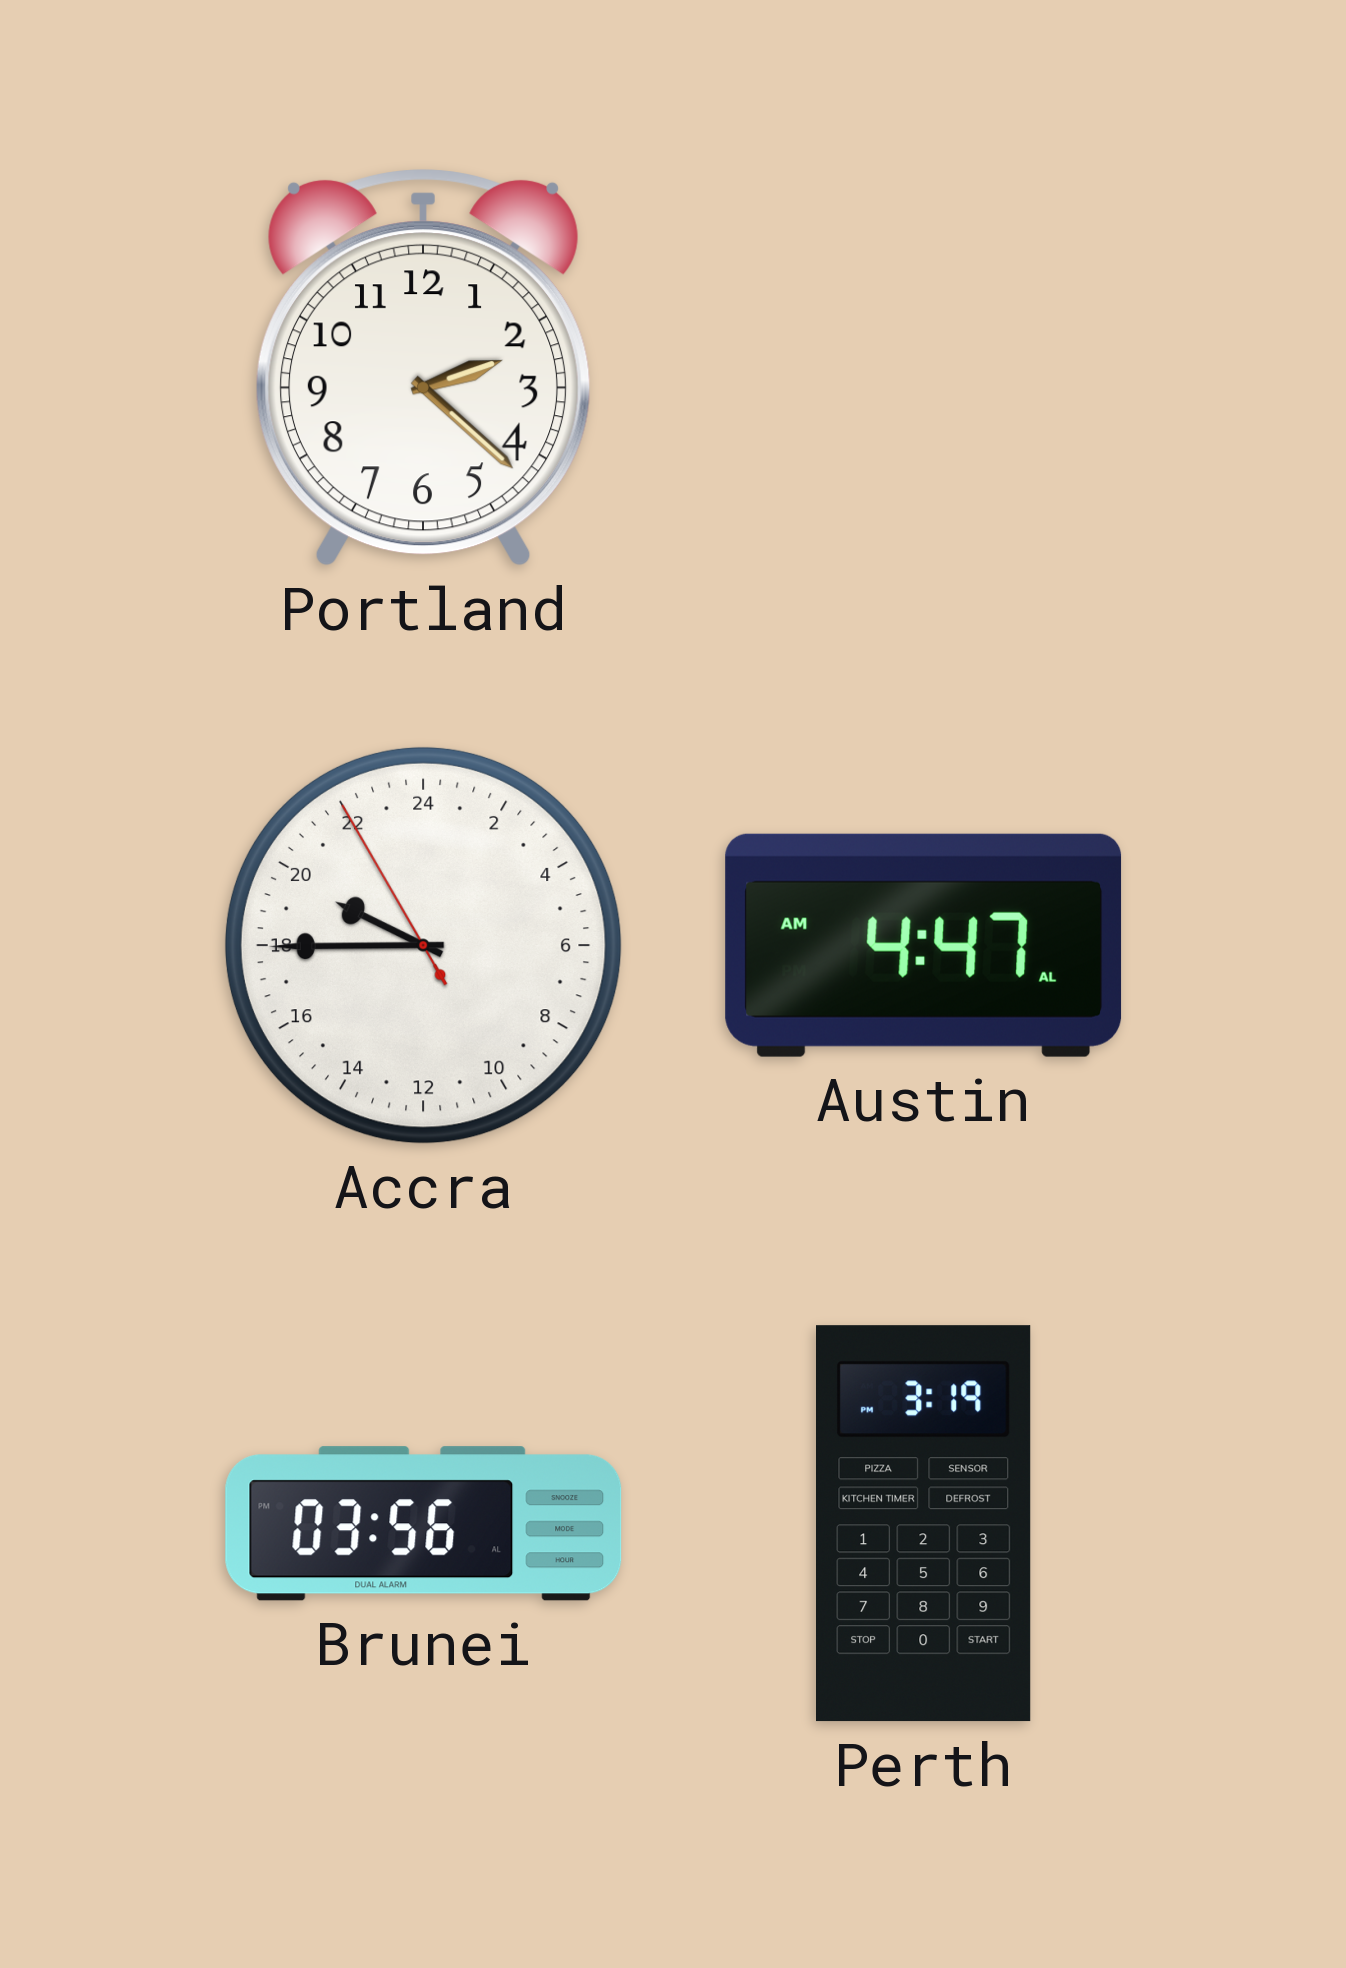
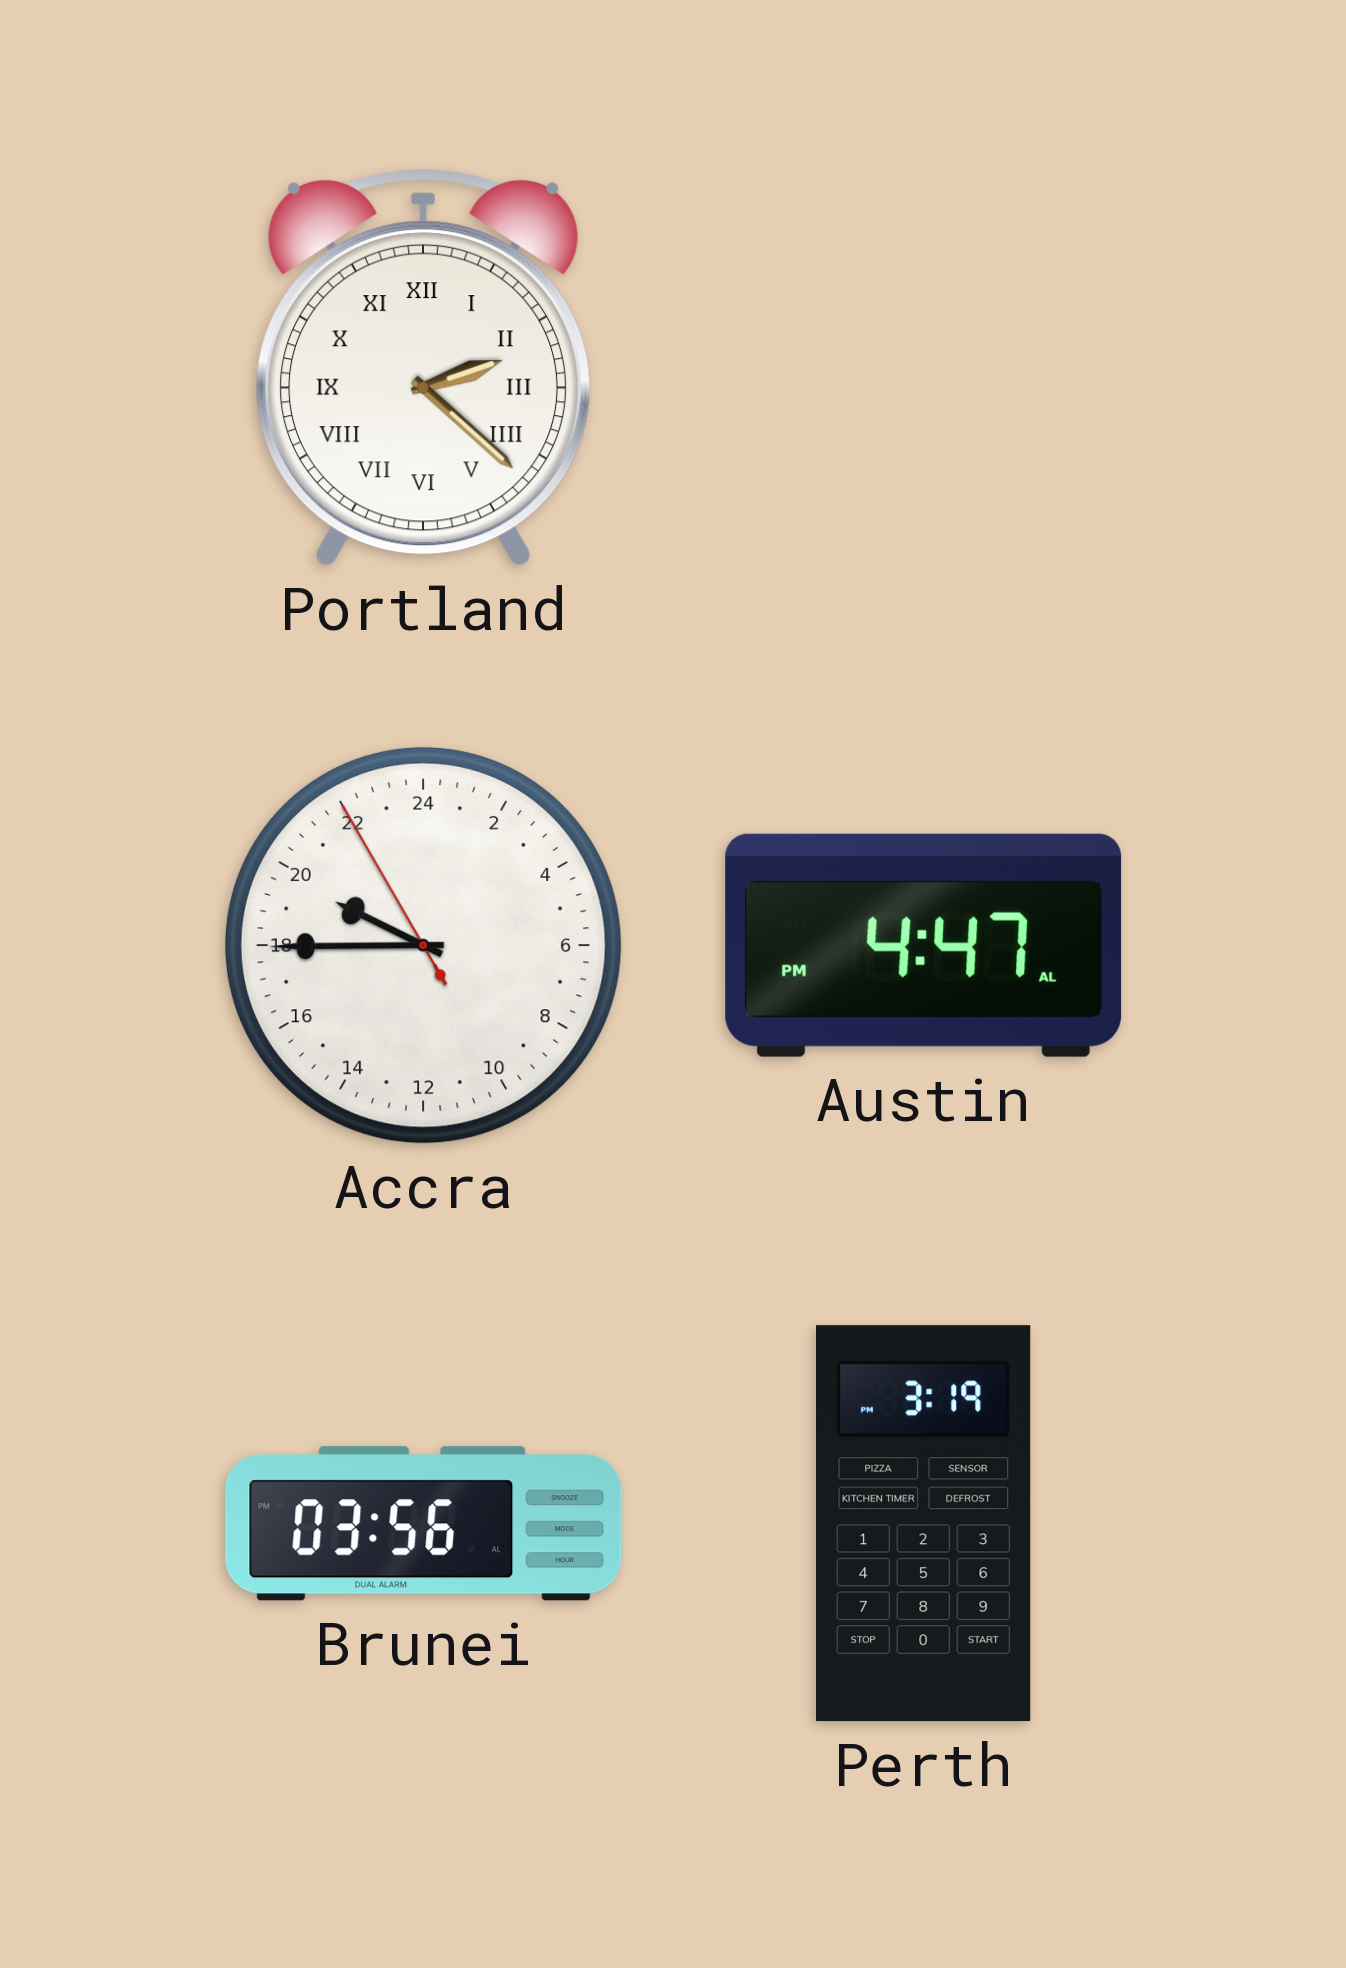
Portland numerals: Arabic -> Roman (423, 368)
Austin: 4:47 AM -> 4:47 PM (924, 945)
